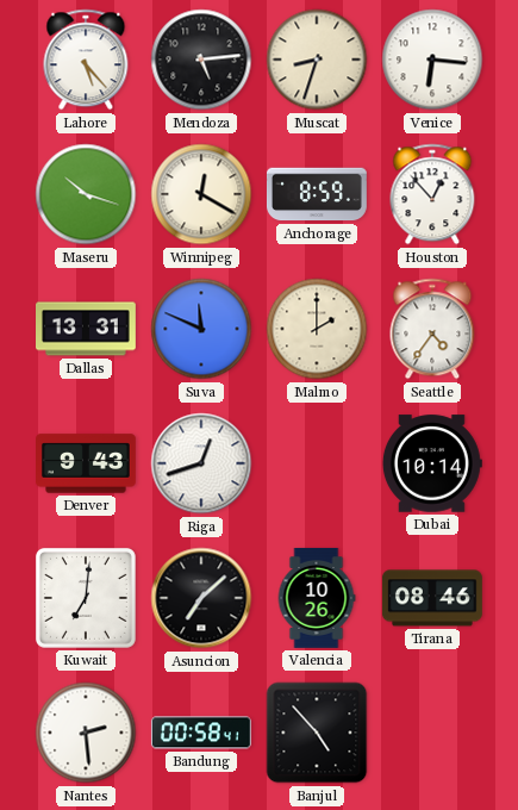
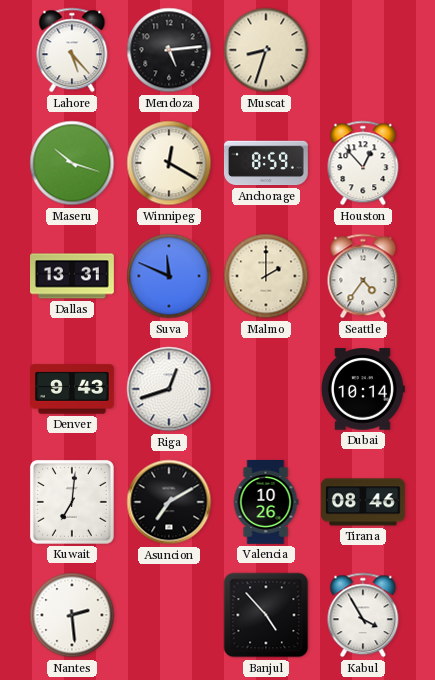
Venice: 6:16 -> none (432, 60)
Asuncion: 7:08 -> 7:10 (169, 502)
Bandung: 00:58 -> none (201, 733)
Kabul: none -> 3:55 (363, 615)
